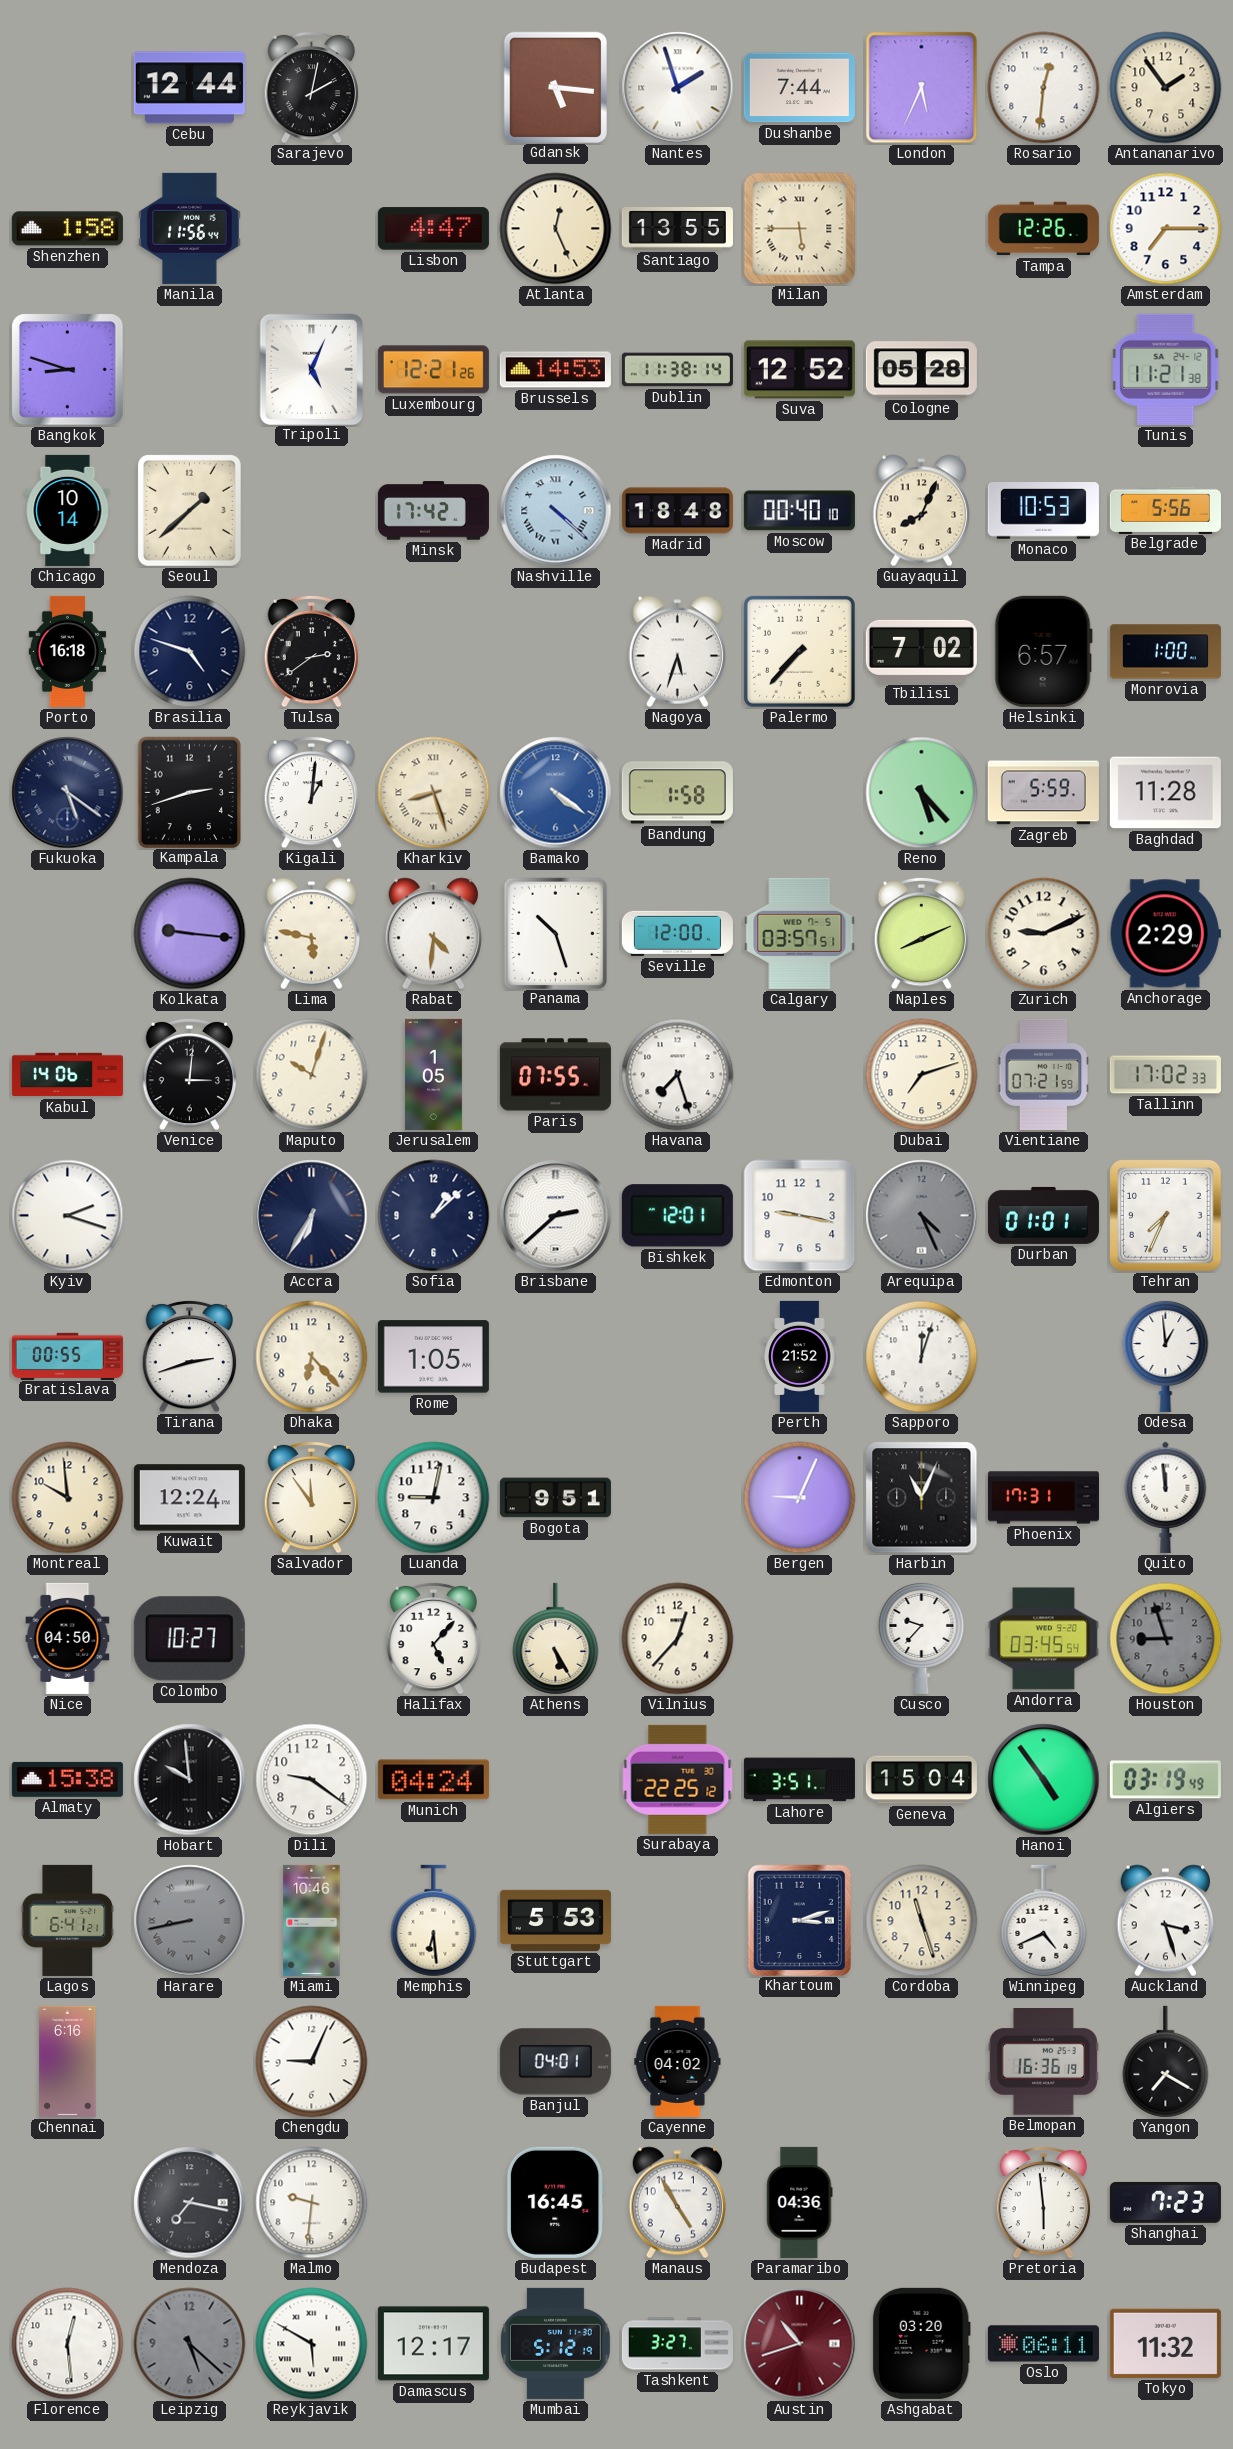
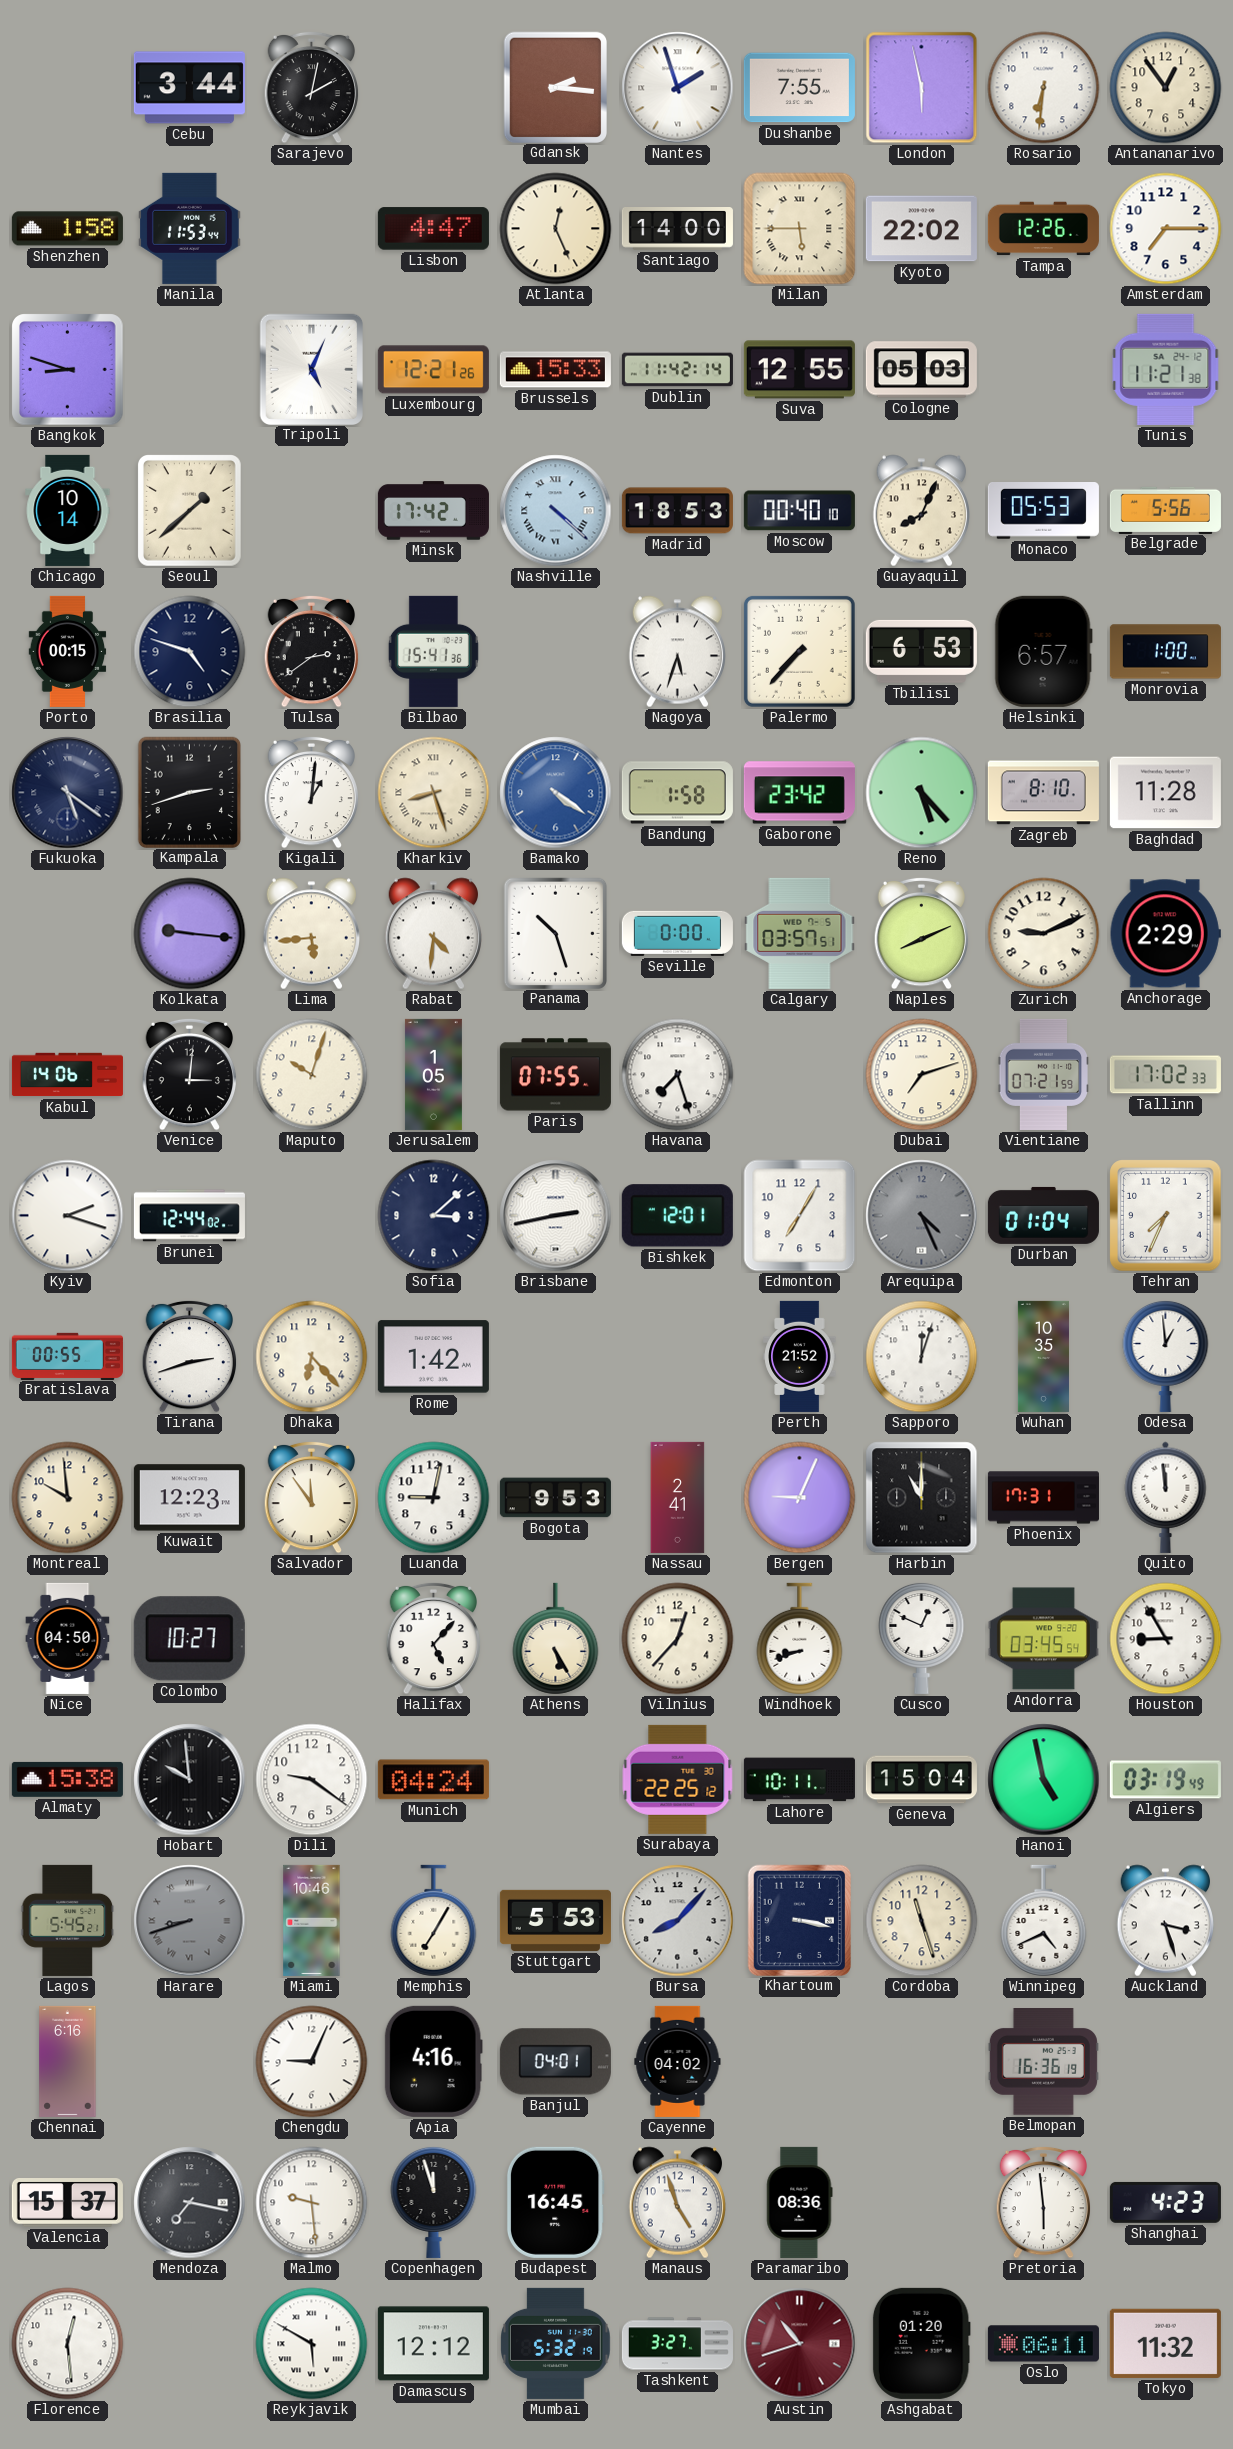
Cebu: 12:44 -> 3:44 (189, 88)
Gdansk: 5:16 -> 2:16 (555, 87)
Dushanbe: 7:44 -> 7:55 (799, 88)
London: 5:34 -> 5:58 (922, 88)
Rosario: 12:31 -> 6:31 (1044, 88)
Antananarivo: 1:54 -> 12:54 (1166, 88)
Manila: 11:56 -> 11:53 (190, 228)
Santiago: 13:55 -> 14:00 (677, 229)
Kyoto: none -> 22:02 (921, 229)
Brussels: 14:53 -> 15:33 (555, 370)
Dublin: 11:38 -> 11:42 (677, 370)
Suva: 12:52 -> 12:55 (799, 370)
Cologne: 05:28 -> 05:03 (921, 370)
Madrid: 18:48 -> 18:53 (677, 511)
Monaco: 10:53 -> 05:53 (1043, 511)
Porto: 16:18 -> 00:15 (68, 651)
Bilbao: none -> 15:41 (433, 651)
Tbilisi: 7:02 -> 6:53 (921, 651)
Gaborone: none -> 23:42 (799, 793)
Zagreb: 5:59 -> 8:10 (1043, 793)
Lima: 5:47 -> 5:44 (311, 934)
Seville: 12:00 -> 0:00 (677, 933)
Brunei: none -> 12:44 (189, 1216)
Accra: 6:35 -> none (312, 1216)
Sofia: 1:08 -> 3:08 (434, 1216)
Brisbane: 2:38 -> 2:43 (556, 1216)
Edmonton: 9:17 -> 7:05 (800, 1216)
Durban: 01:01 -> 01:04 (1043, 1215)
Rome: 1:05 -> 1:42 (433, 1357)
Wuhan: none -> 10:35 (1043, 1356)
Kuwait: 12:24 -> 12:23 (189, 1498)
Bogota: 9:51 -> 9:53 (555, 1498)
Nassau: none -> 2:41 (678, 1497)
Harbin: 11:04 -> 11:00 (922, 1498)
Windhoek: none -> 8:42 (800, 1639)
Cusco: 9:37 -> 12:49 (922, 1638)
Houston: 8:57 -> 8:55 (1166, 1639)
Houston dial: grey -> white (1166, 1639)
Lahore: 3:51 -> 10:11 (799, 1780)
Hanoi: 4:54 -> 4:58 (1044, 1780)
Lagos: 6:41 -> 5:45 (68, 1920)
Harare: 8:43 -> 8:42 (190, 1921)
Memphis: 6:29 -> 7:05 (434, 1921)
Bursa: none -> 8:07 (678, 1921)
Khartoum: 3:12 -> 3:17 (799, 1920)
Apia: none -> 4:16 (433, 2061)
Yangon: 7:20 -> none (1166, 2062)
Valencia: none -> 15:37 (67, 2203)
Malmo: 9:31 -> 9:29 (312, 2203)
Copenhagen: none -> 11:57 (434, 2202)
Manaus: 4:55 -> 4:57 (677, 2203)
Paramaribo: 04:36 -> 08:36 (800, 2202)
Shanghai: 7:23 -> 4:23 (1165, 2202)
Leipzig: 5:22 -> none (190, 2344)
Damascus: 12:17 -> 12:12 (433, 2344)
Mumbai: 5:12 -> 5:32 (556, 2343)
Ashgabat: 03:20 -> 01:20 (921, 2343)
